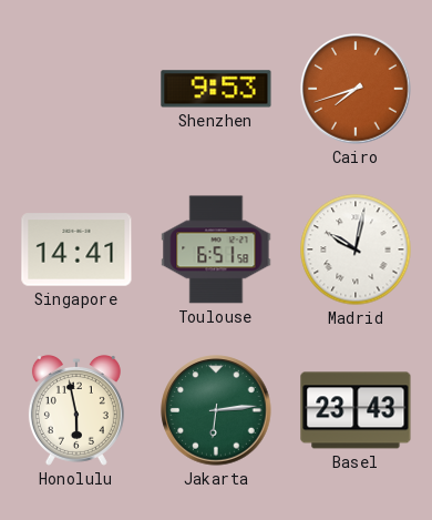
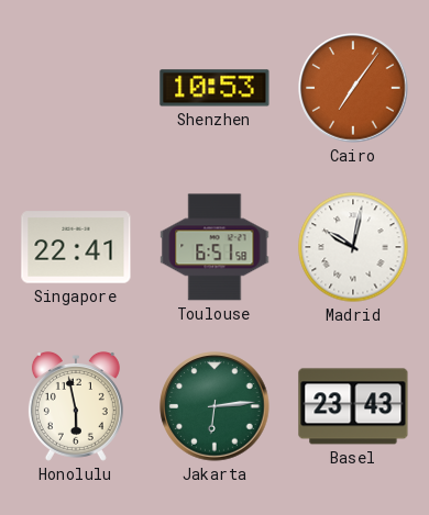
Shenzhen: 9:53 -> 10:53 (215, 88)
Cairo: 7:42 -> 7:06 (353, 88)
Singapore: 14:41 -> 22:41 (76, 247)
